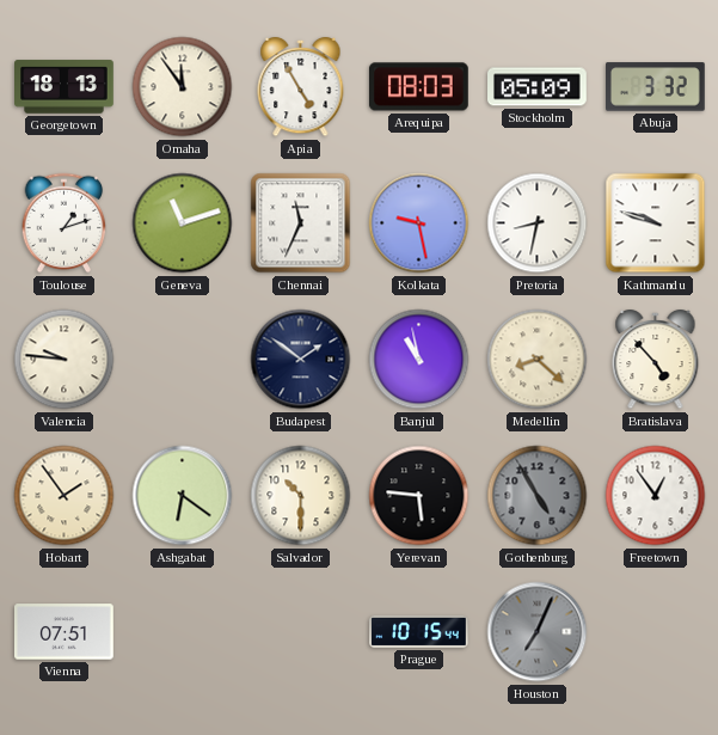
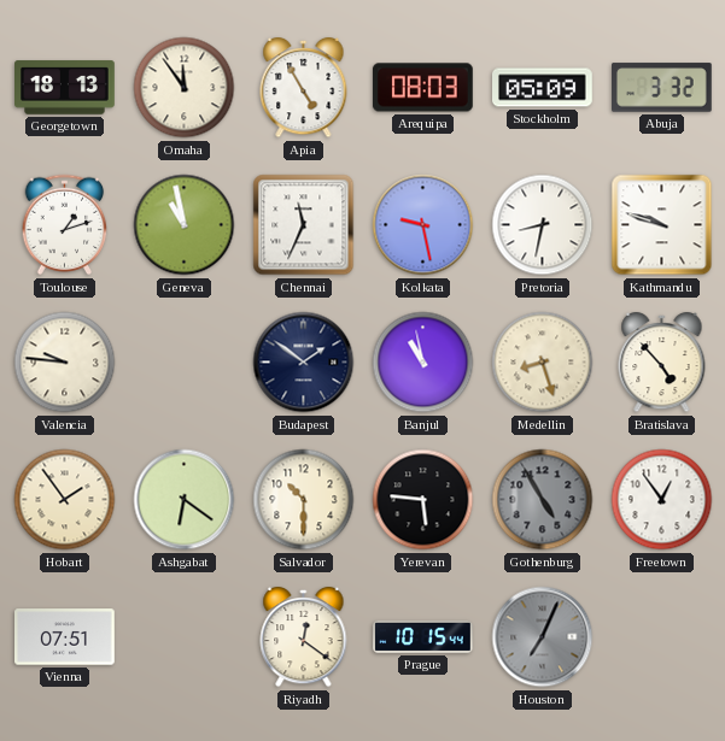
Geneva: 11:12 -> 10:58 (185, 225)
Medellin: 8:22 -> 8:27 (543, 363)
Riyadh: none -> 12:21 (304, 637)
